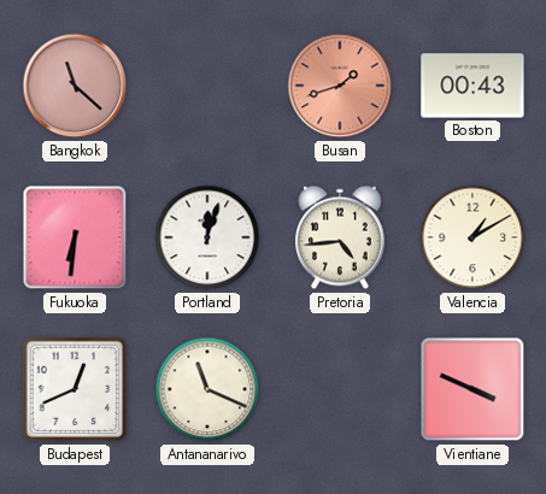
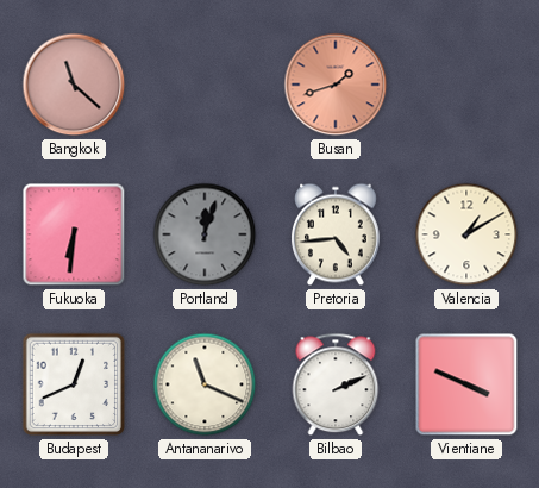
Boston: 00:43 -> none (472, 86)
Portland dial: white -> grey (205, 234)
Bilbao: none -> 2:11 (336, 384)
